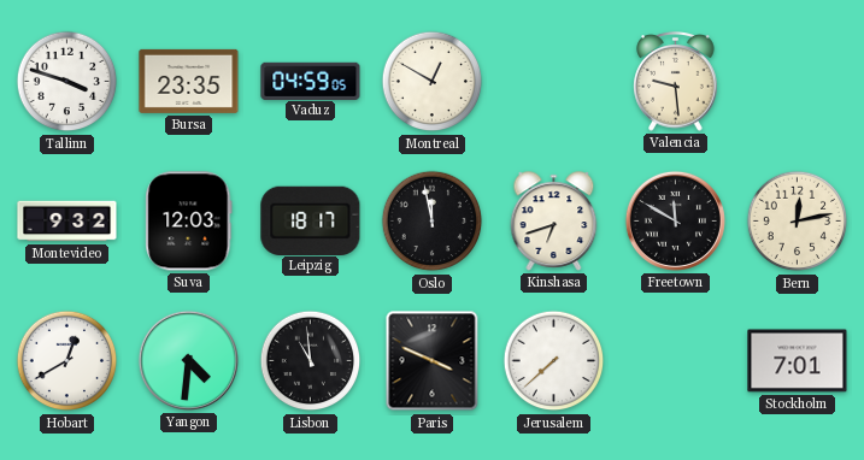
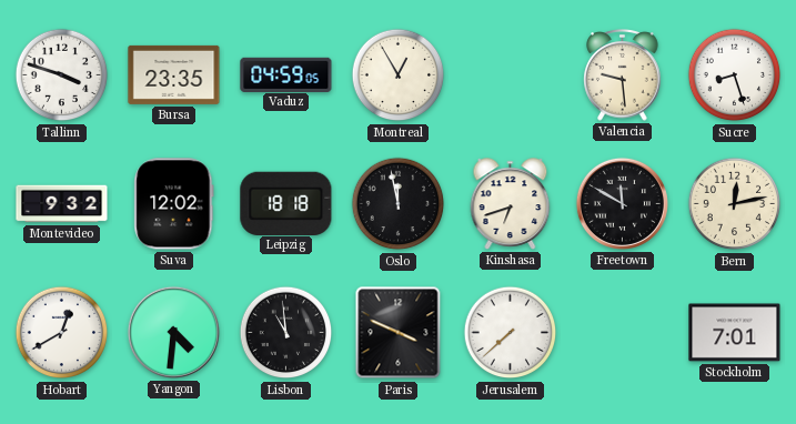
Montreal: 12:50 -> 12:55 (399, 75)
Sucre: none -> 8:27 (735, 75)
Suva: 12:03 -> 12:02 (174, 204)
Leipzig: 18:17 -> 18:18 (286, 203)
